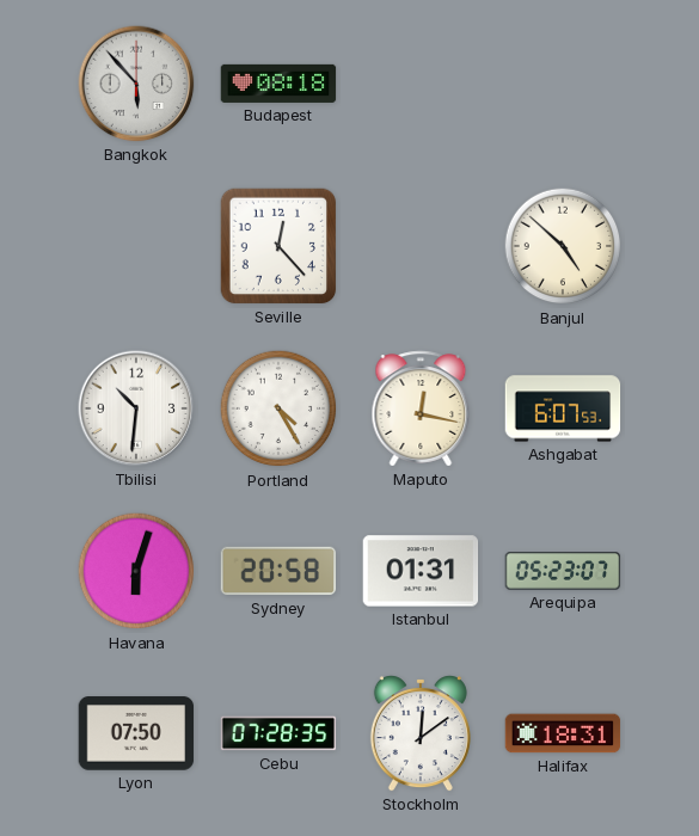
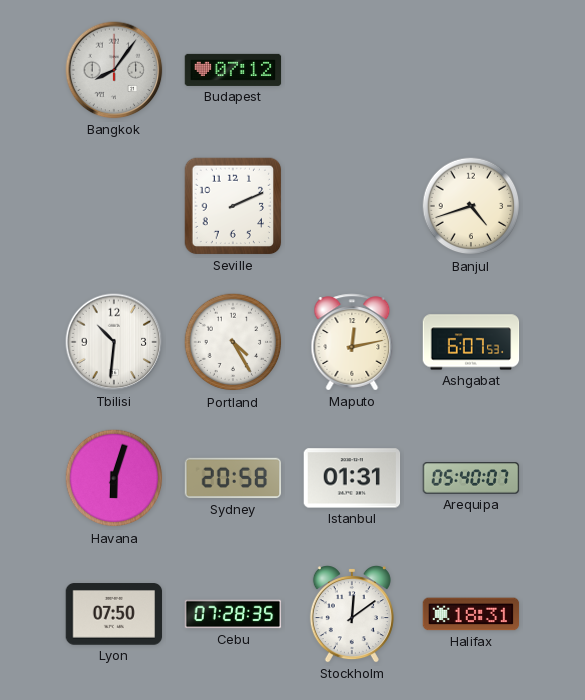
Bangkok: 5:53 -> 8:06 (114, 70)
Budapest: 08:18 -> 07:12 (233, 70)
Seville: 12:23 -> 2:11 (233, 206)
Banjul: 4:52 -> 4:42 (471, 206)
Maputo: 12:17 -> 12:13 (352, 342)
Arequipa: 05:23 -> 05:40 (471, 478)
